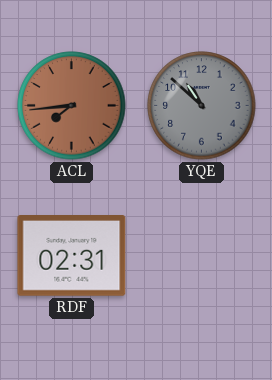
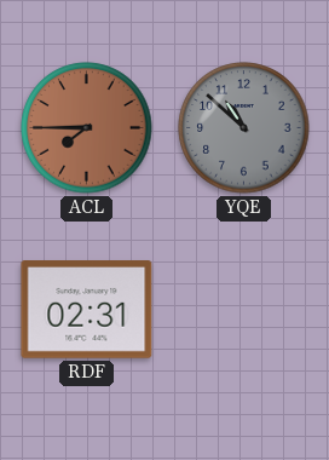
ACL: 7:44 -> 7:45 (87, 128)
